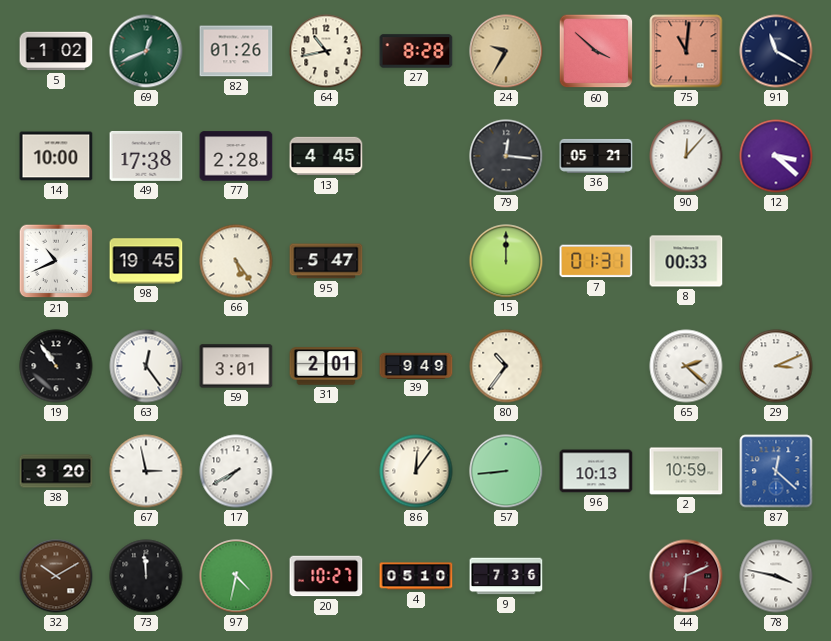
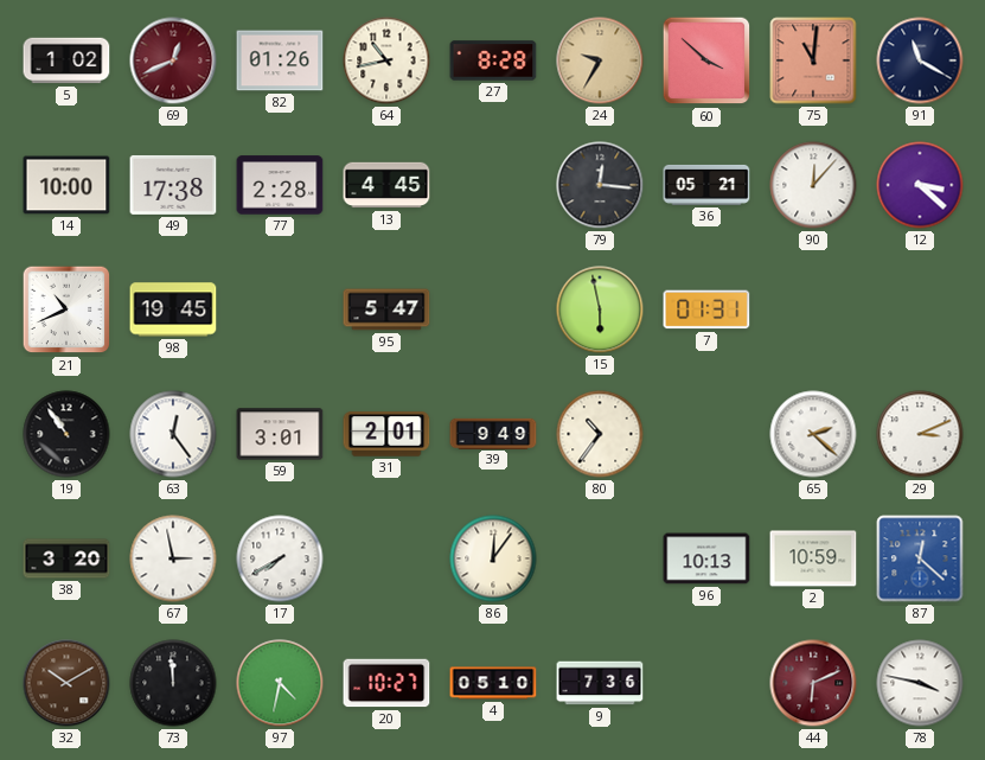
69 dial: green -> burgundy (173, 60)
66: 5:24 -> none (236, 261)
15: 12:00 -> 5:58 (600, 309)
8: 00:33 -> none (686, 261)
57: 8:44 -> none (506, 471)
